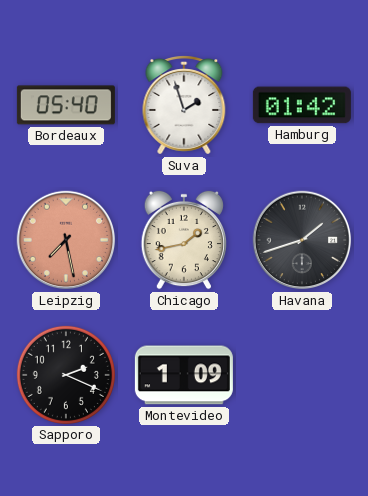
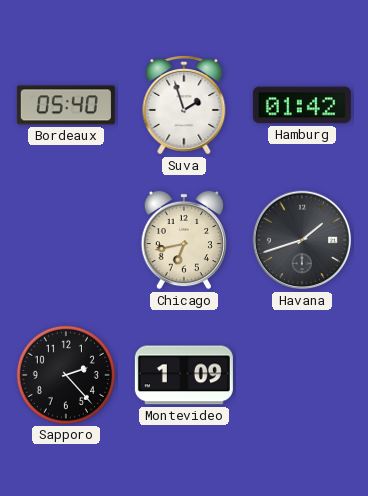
Leipzig: 7:28 -> none (66, 240)
Chicago: 1:43 -> 6:43 (184, 240)
Sapporo: 2:19 -> 2:23 (66, 375)
